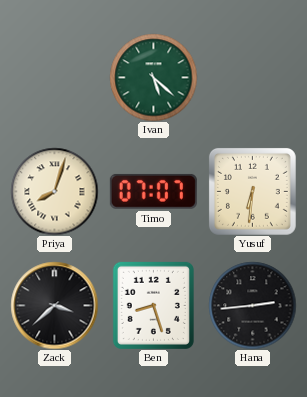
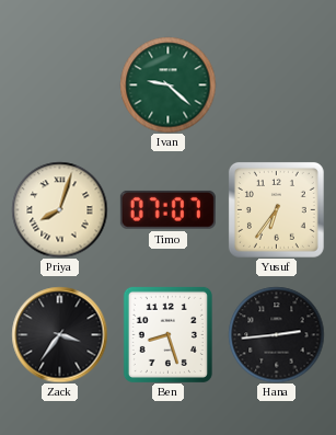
Ivan: 5:22 -> 9:22 (167, 84)
Yusuf: 6:31 -> 6:36 (276, 209)
Zack: 3:38 -> 3:36 (59, 334)
